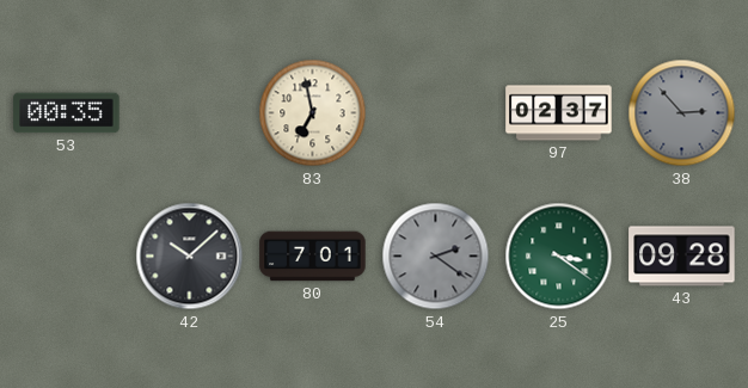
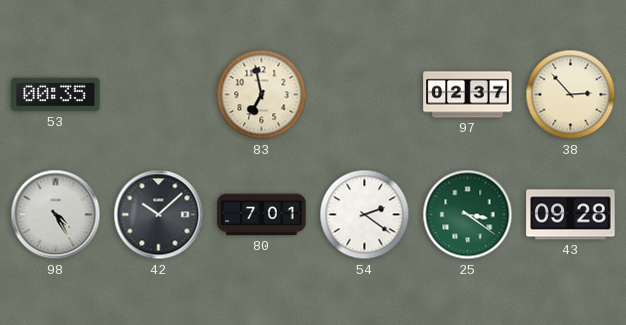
38 dial: grey -> cream (571, 95)
98: none -> 4:25 (56, 215)
54 dial: grey -> white (365, 215)
